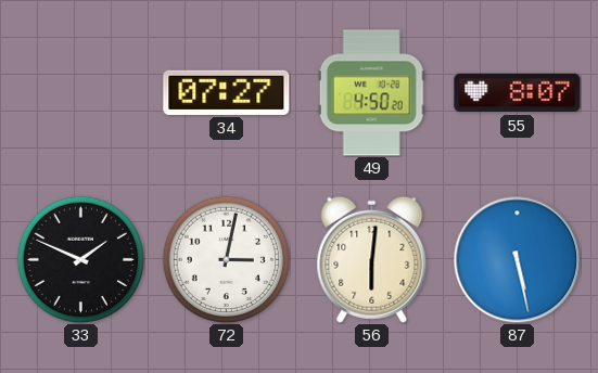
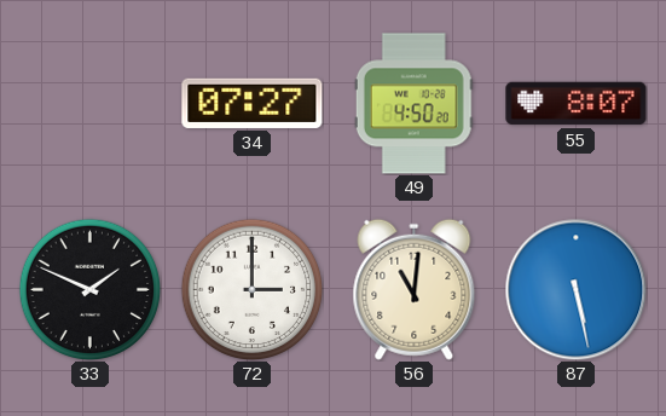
72: 3:02 -> 3:00 (251, 289)
56: 6:01 -> 11:01 (415, 289)
